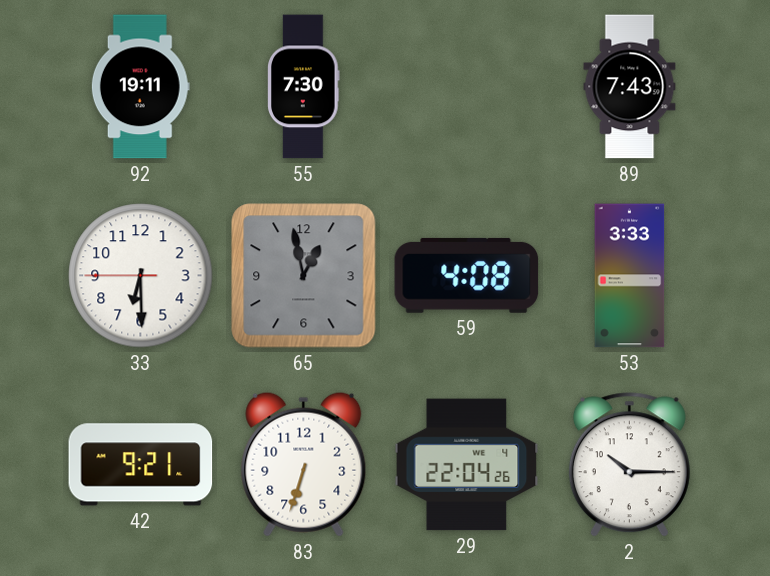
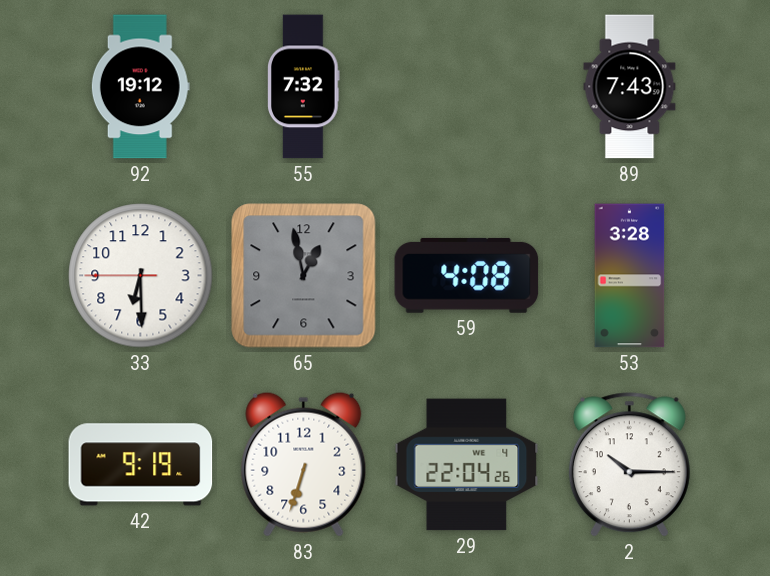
92: 19:11 -> 19:12 (140, 87)
55: 7:30 -> 7:32 (304, 87)
53: 3:33 -> 3:28 (630, 276)
42: 9:21 -> 9:19 (141, 465)
